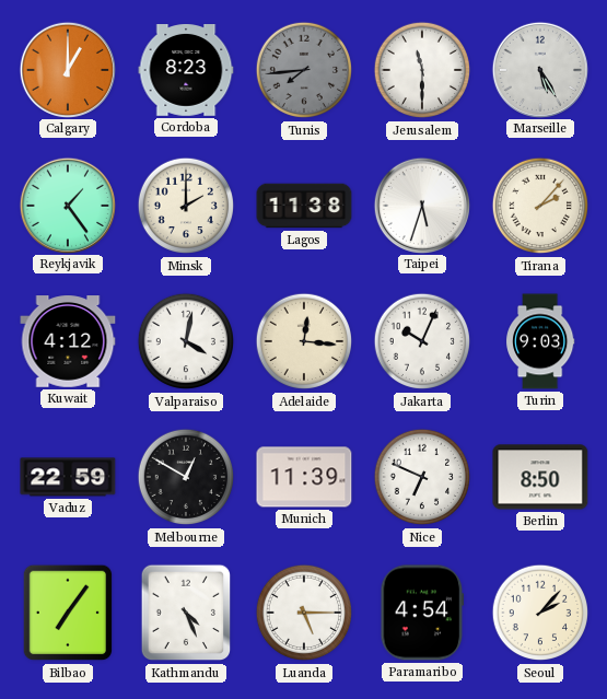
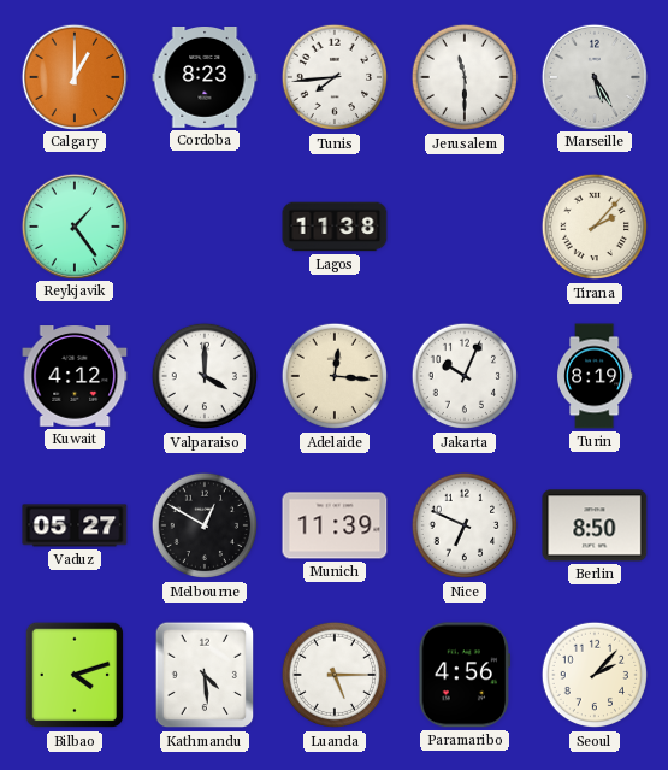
Tunis dial: grey -> white (335, 77)
Minsk: 2:00 -> none (186, 206)
Taipei: 5:33 -> none (421, 205)
Valparaiso: 4:02 -> 4:00 (205, 376)
Turin: 9:03 -> 8:19 (596, 376)
Vaduz: 22:59 -> 05:27 (75, 525)
Bilbao: 7:06 -> 4:12 (75, 675)
Kathmandu: 4:26 -> 4:29 (205, 675)
Paramaribo: 4:54 -> 4:56 (465, 675)
